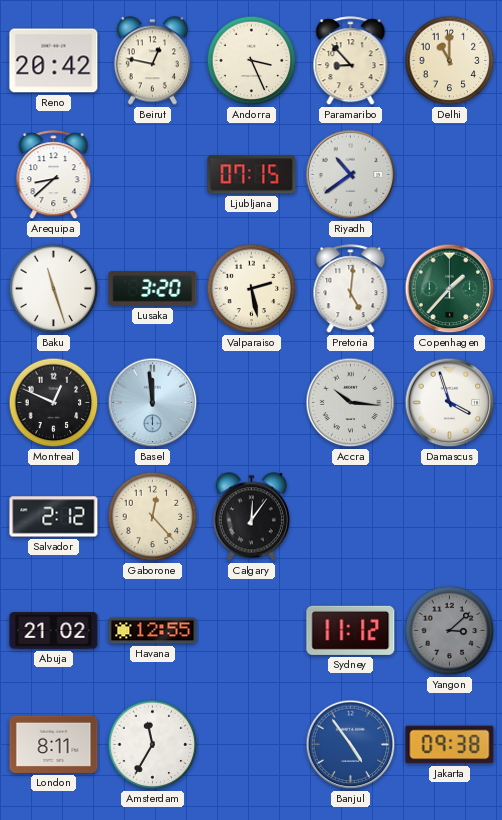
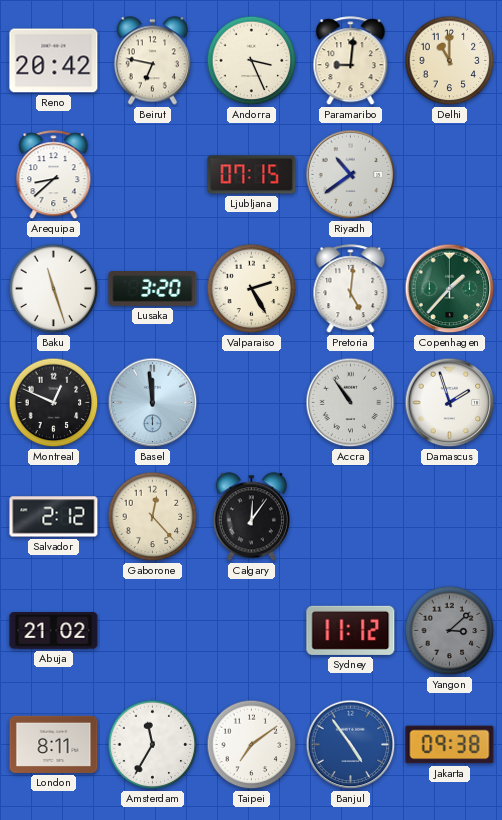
Beirut: 12:47 -> 6:47 (152, 61)
Paramaribo: 8:53 -> 9:01 (351, 61)
Valparaiso: 2:28 -> 2:25 (252, 289)
Accra: 10:16 -> 10:54 (351, 403)
Damascus: 3:57 -> 1:57 (450, 403)
Havana: 12:55 -> none (153, 631)
Taipei: none -> 7:09 (252, 745)
